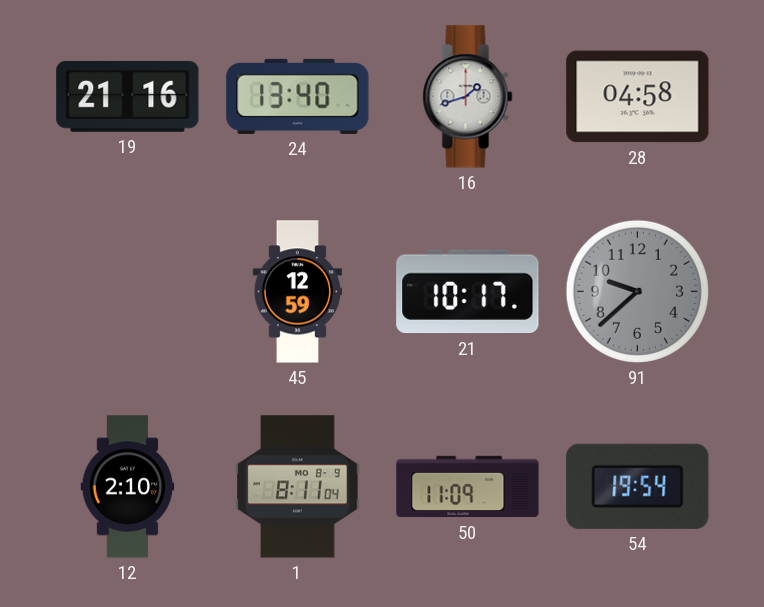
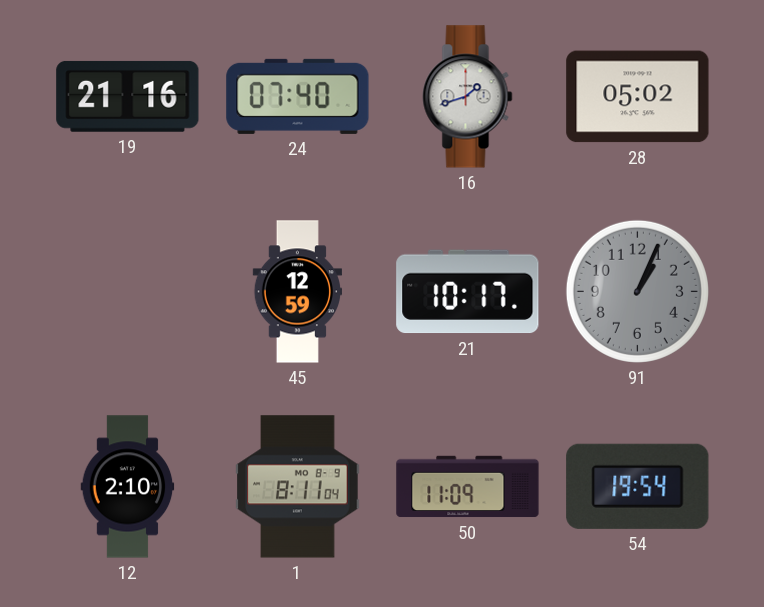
24: 13:40 -> 07:40 (298, 96)
28: 04:58 -> 05:02 (638, 97)
91: 9:38 -> 1:04 (637, 291)
